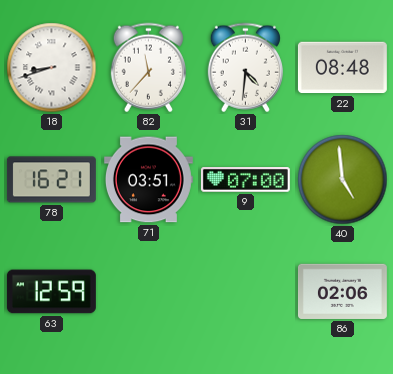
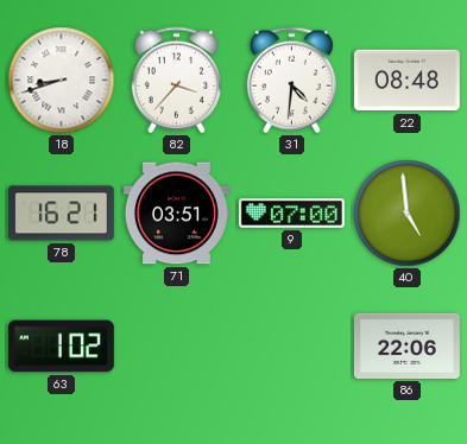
82: 11:37 -> 3:37 (176, 81)
63: 12:59 -> 1:02 (61, 347)
86: 02:06 -> 22:06 (406, 345)
